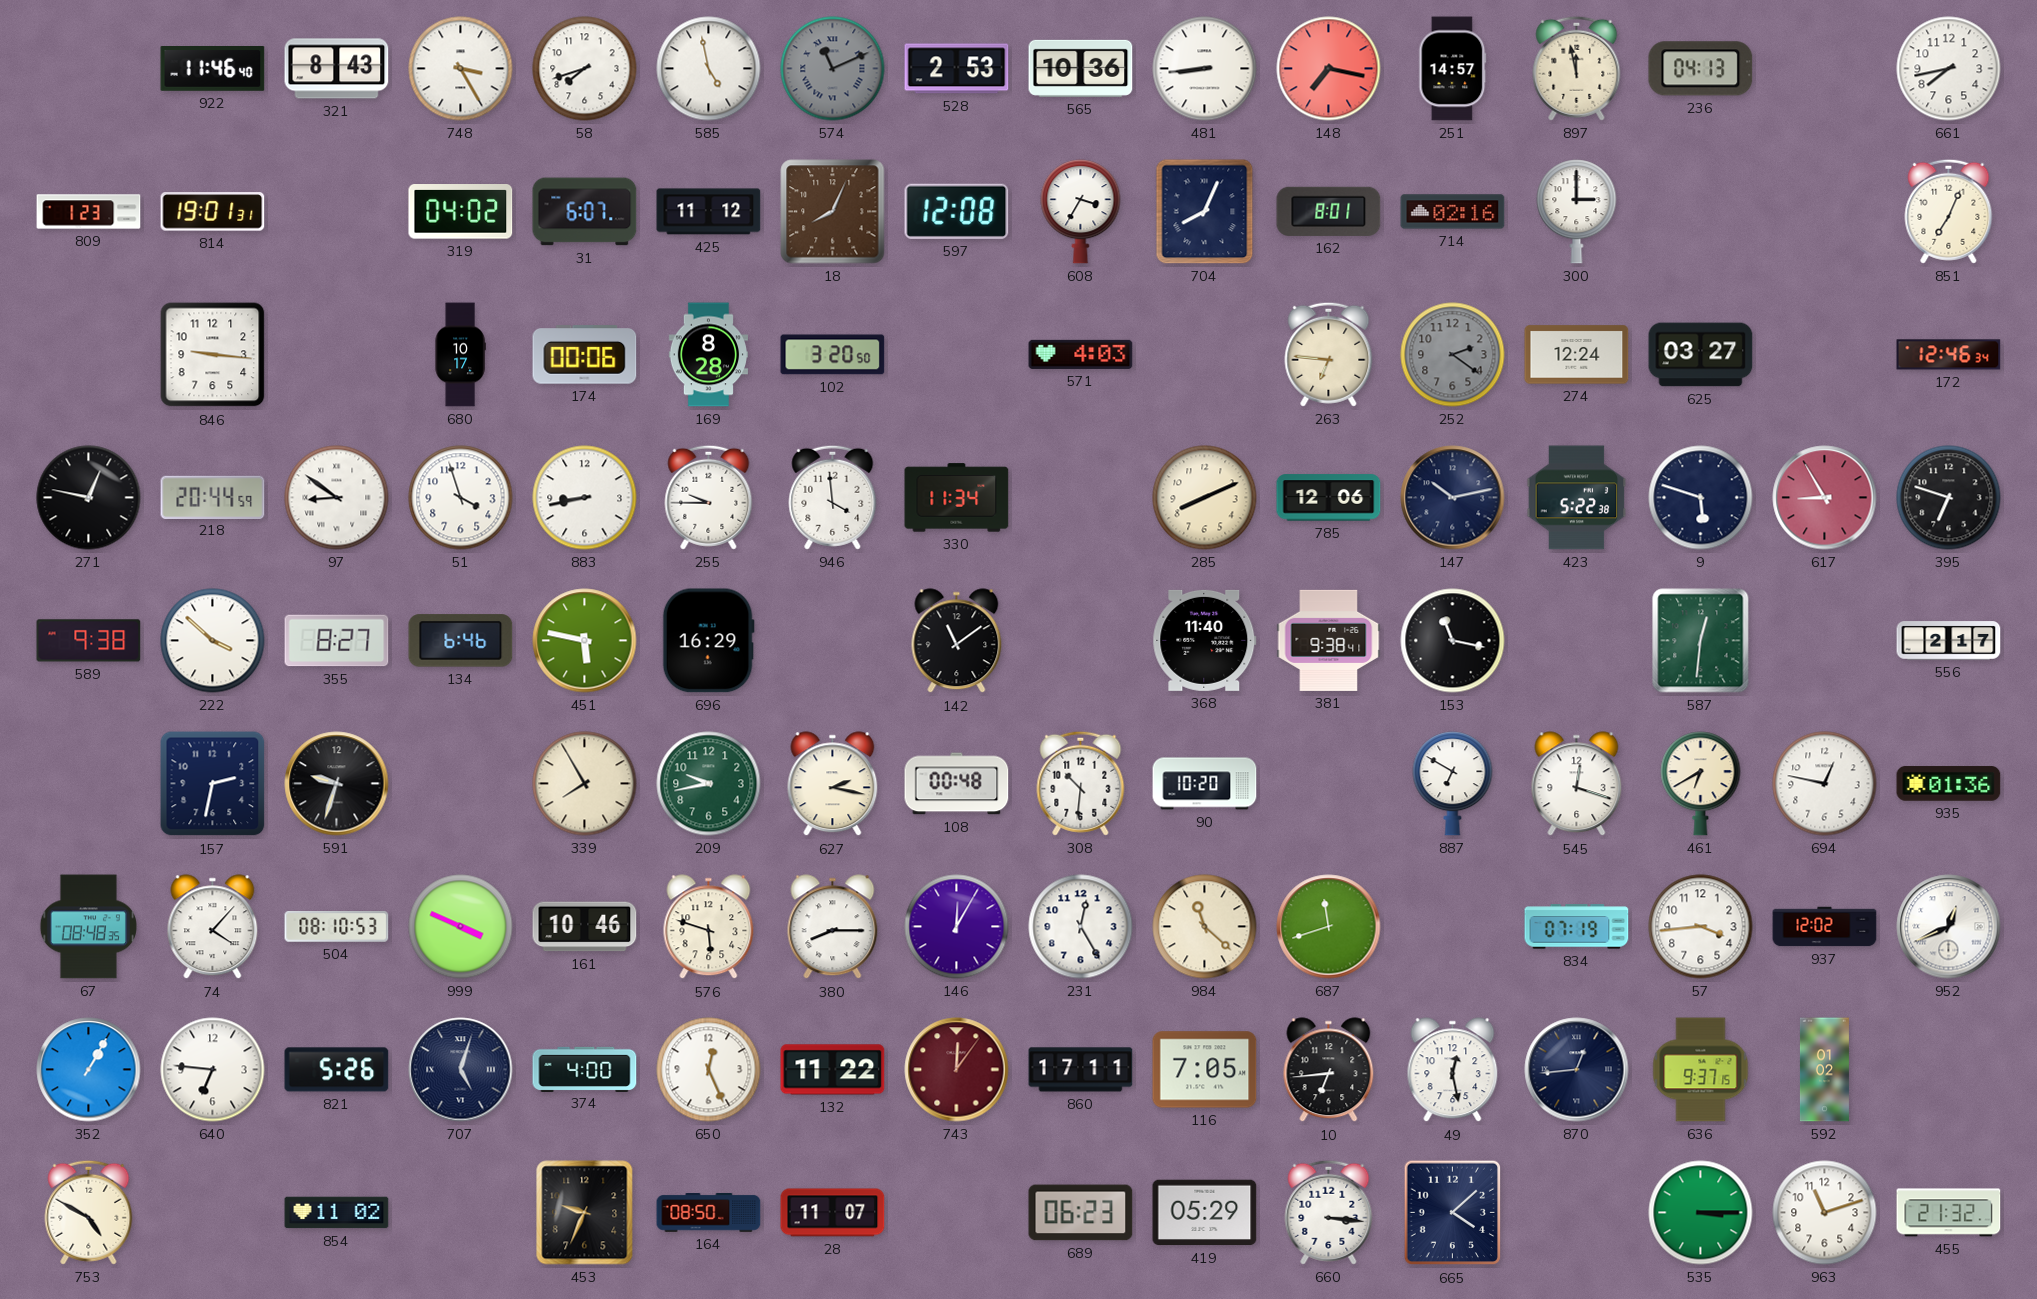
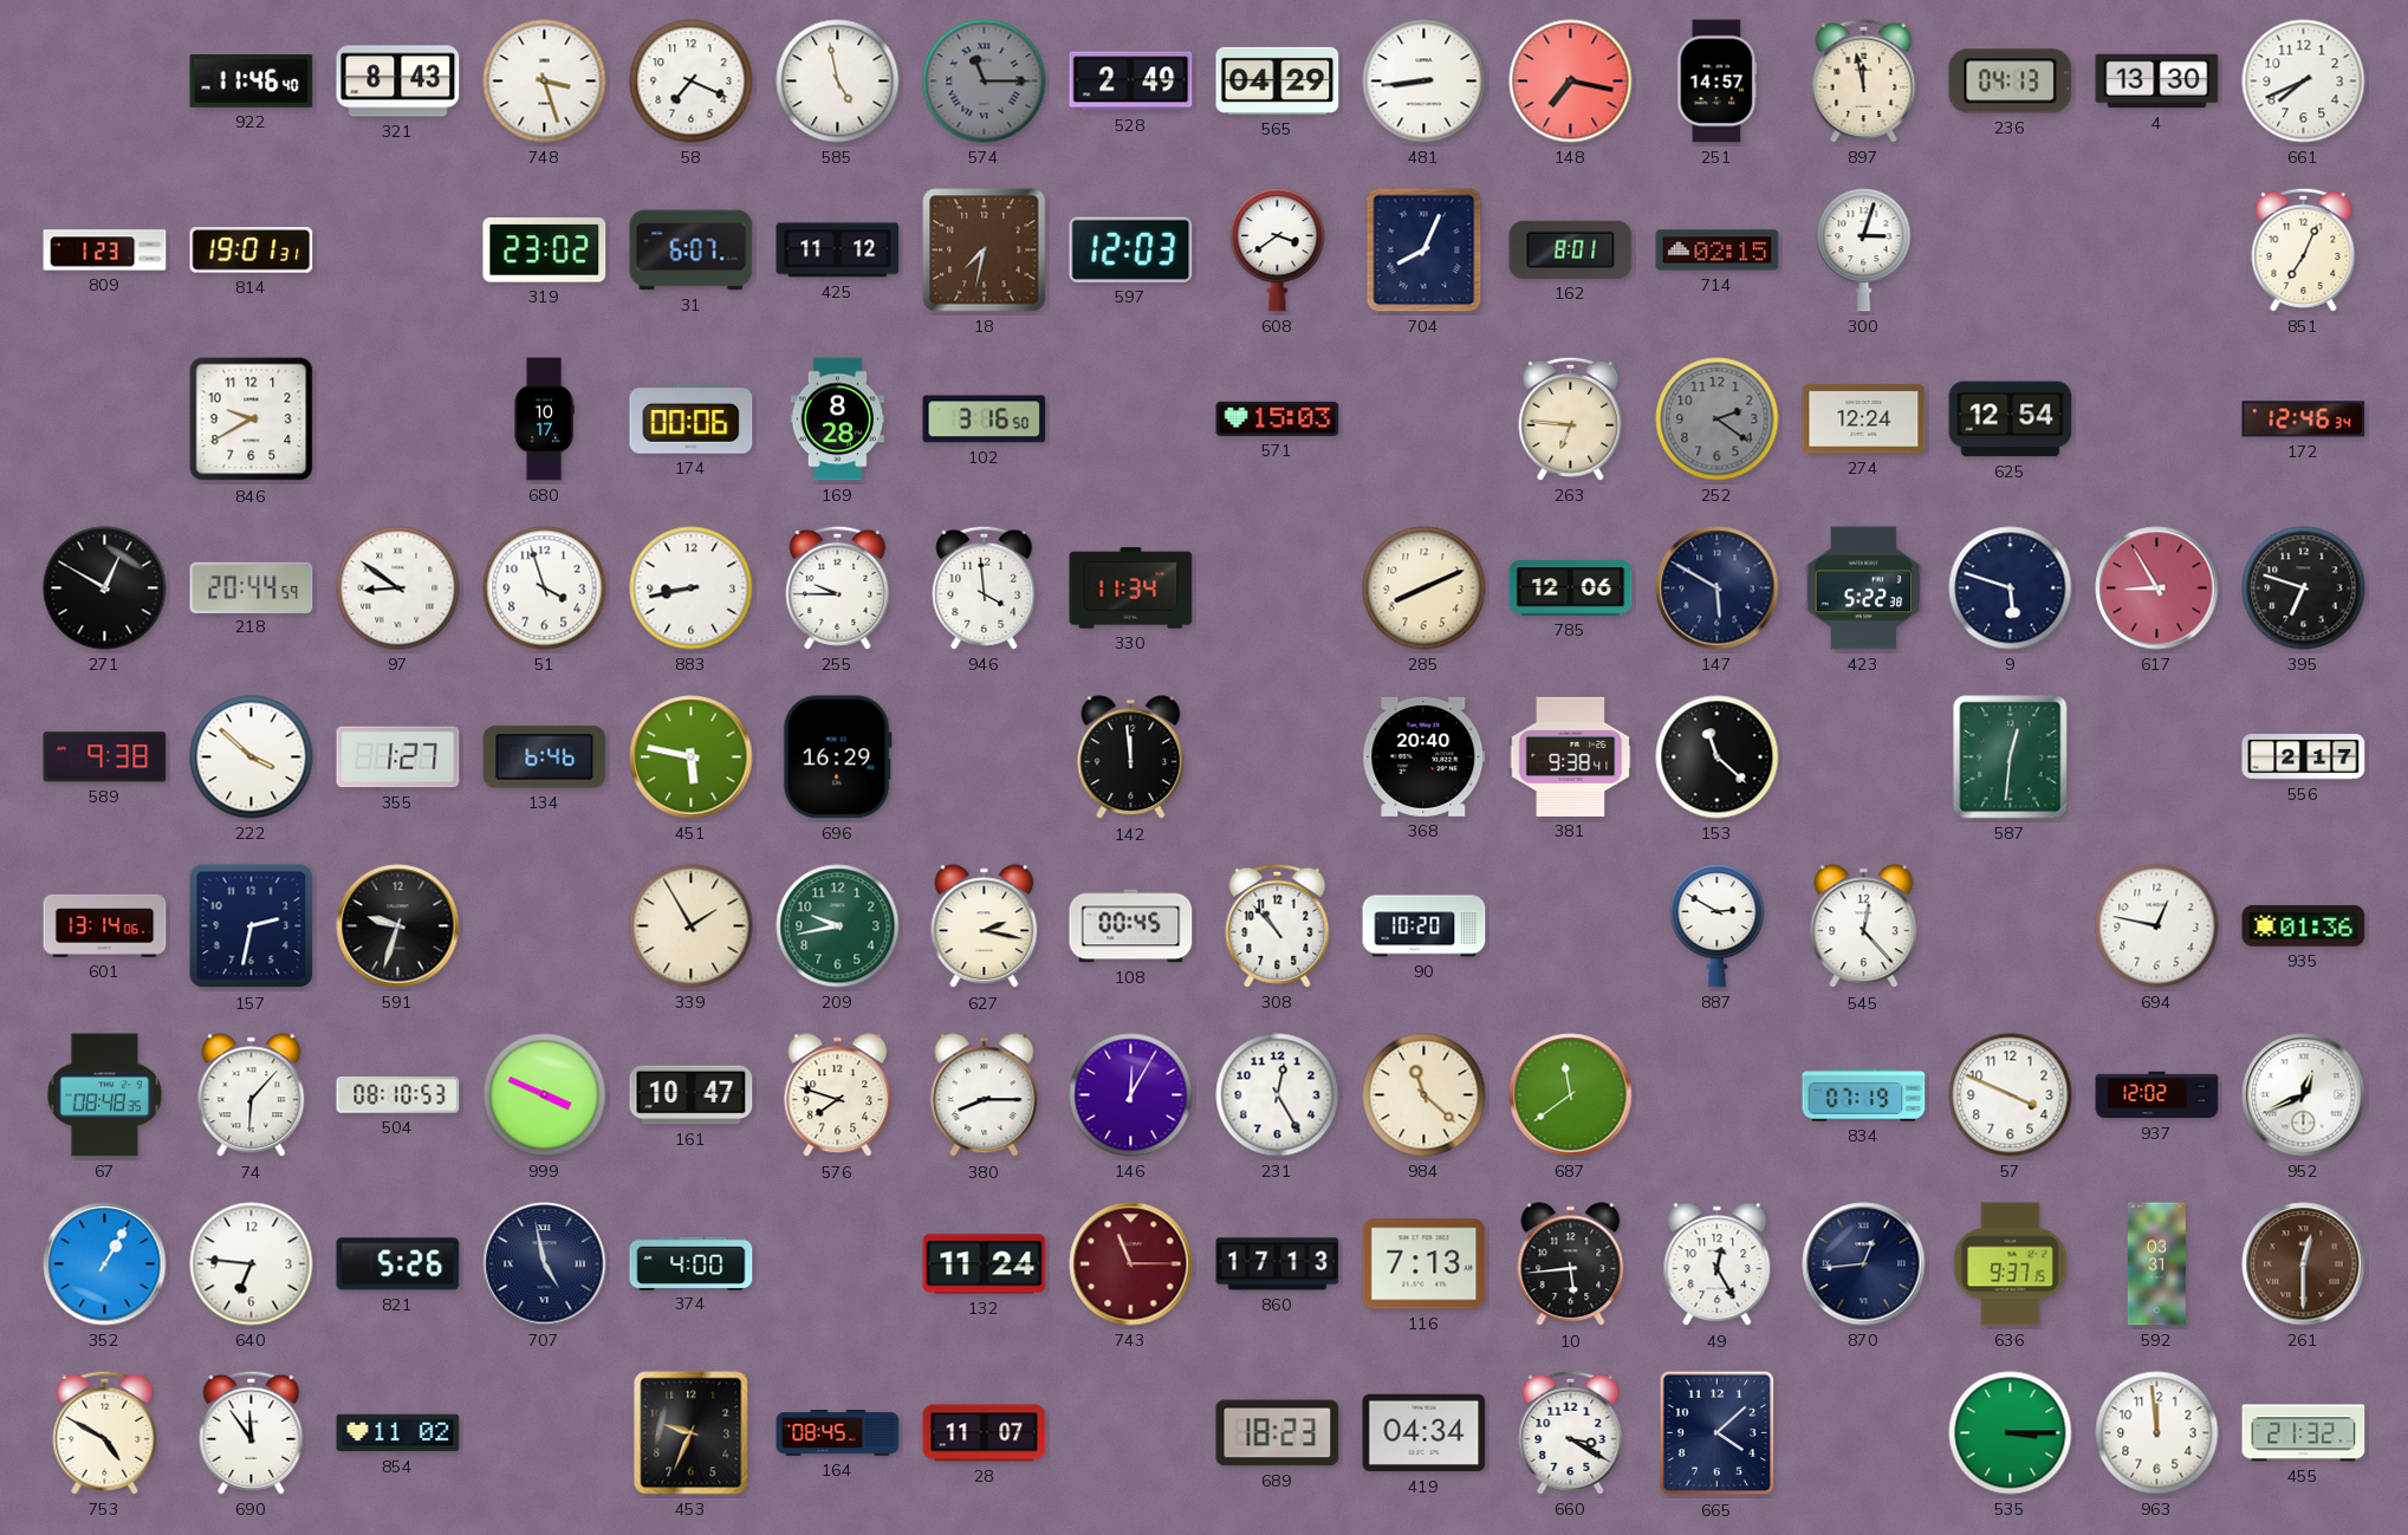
748: 3:25 -> 3:27 (545, 82)
58: 7:42 -> 7:19 (692, 82)
574: 11:11 -> 11:15 (985, 82)
528: 2:53 -> 2:49 (1131, 82)
565: 10:36 -> 04:29 (1278, 80)
4: none -> 13:30 (2157, 82)
661: 7:43 -> 7:41 (2304, 82)
319: 04:02 -> 23:02 (545, 251)
18: 8:04 -> 7:32 (985, 251)
597: 12:08 -> 12:03 (1131, 249)
608: 3:35 -> 3:39 (1278, 251)
714: 02:16 -> 02:15 (1718, 251)
300: 3:00 -> 3:03 (1864, 251)
846: 9:16 -> 9:40 (252, 419)
102: 3:20 -> 3:16 (985, 419)
571: 4:03 -> 15:03 (1278, 418)
625: 03:27 -> 12:54 (2011, 419)
271: 12:47 -> 12:50 (105, 588)
147: 10:13 -> 5:50 (1718, 588)
355: 8:27 -> 1:27 (398, 757)
142: 11:09 -> 11:59 (1131, 757)
368: 11:40 -> 20:40 (1424, 756)
153: 11:17 -> 11:22 (1718, 757)
601: none -> 13:14 (105, 925)
339: 7:55 -> 1:55 (692, 926)
108: 00:48 -> 00:45 (1131, 926)
308: 10:31 -> 10:53 (1278, 925)
887: 6:50 -> 2:50 (1718, 926)
545: 12:18 -> 12:23 (1864, 926)
461: 6:40 -> none (1701, 784)
74: 4:07 -> 6:07 (252, 1095)
161: 10:46 -> 10:47 (692, 1095)
576: 5:48 -> 7:48 (838, 1095)
687: 11:42 -> 11:39 (1571, 1095)
57: 3:44 -> 3:49 (2011, 1095)
707: 5:03 -> 4:58 (545, 1264)
650: 12:26 -> none (709, 1070)
132: 11:22 -> 11:24 (985, 1264)
743: 12:06 -> 11:15 (1131, 1264)
860: 17:11 -> 17:13 (1278, 1264)
116: 7:05 -> 7:13 (1424, 1264)
10: 6:44 -> 5:44 (1571, 1264)
49: 12:28 -> 12:25 (1718, 1264)
592: 01:02 -> 03:31 (2156, 1264)
261: none -> 12:30 (2304, 1264)
690: none -> 11:54 (252, 1432)
164: 08:50 -> 08:45 (838, 1433)
689: 06:23 -> 18:23 (1278, 1433)
419: 05:29 -> 04:34 (1424, 1433)
660: 3:16 -> 3:20 (1571, 1432)
963: 11:12 -> 11:59 (2157, 1433)
